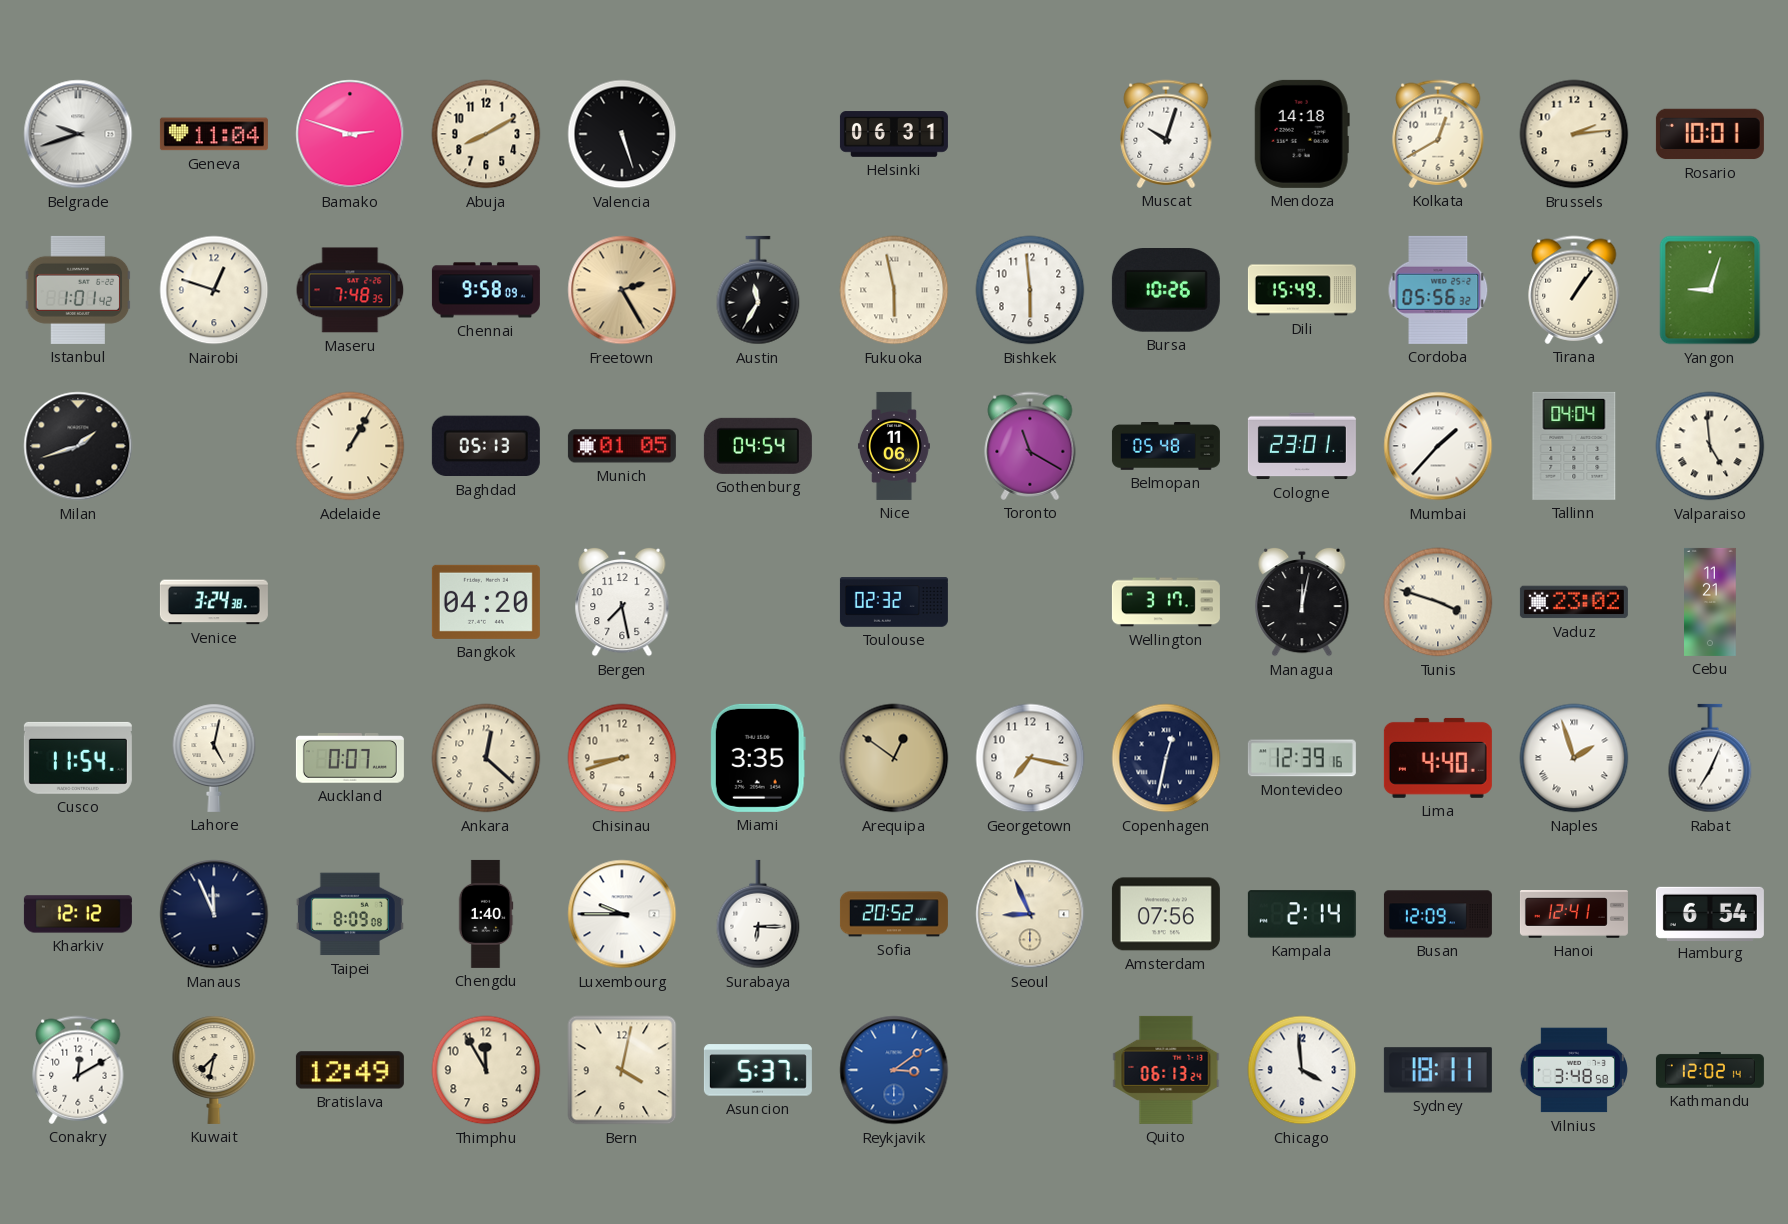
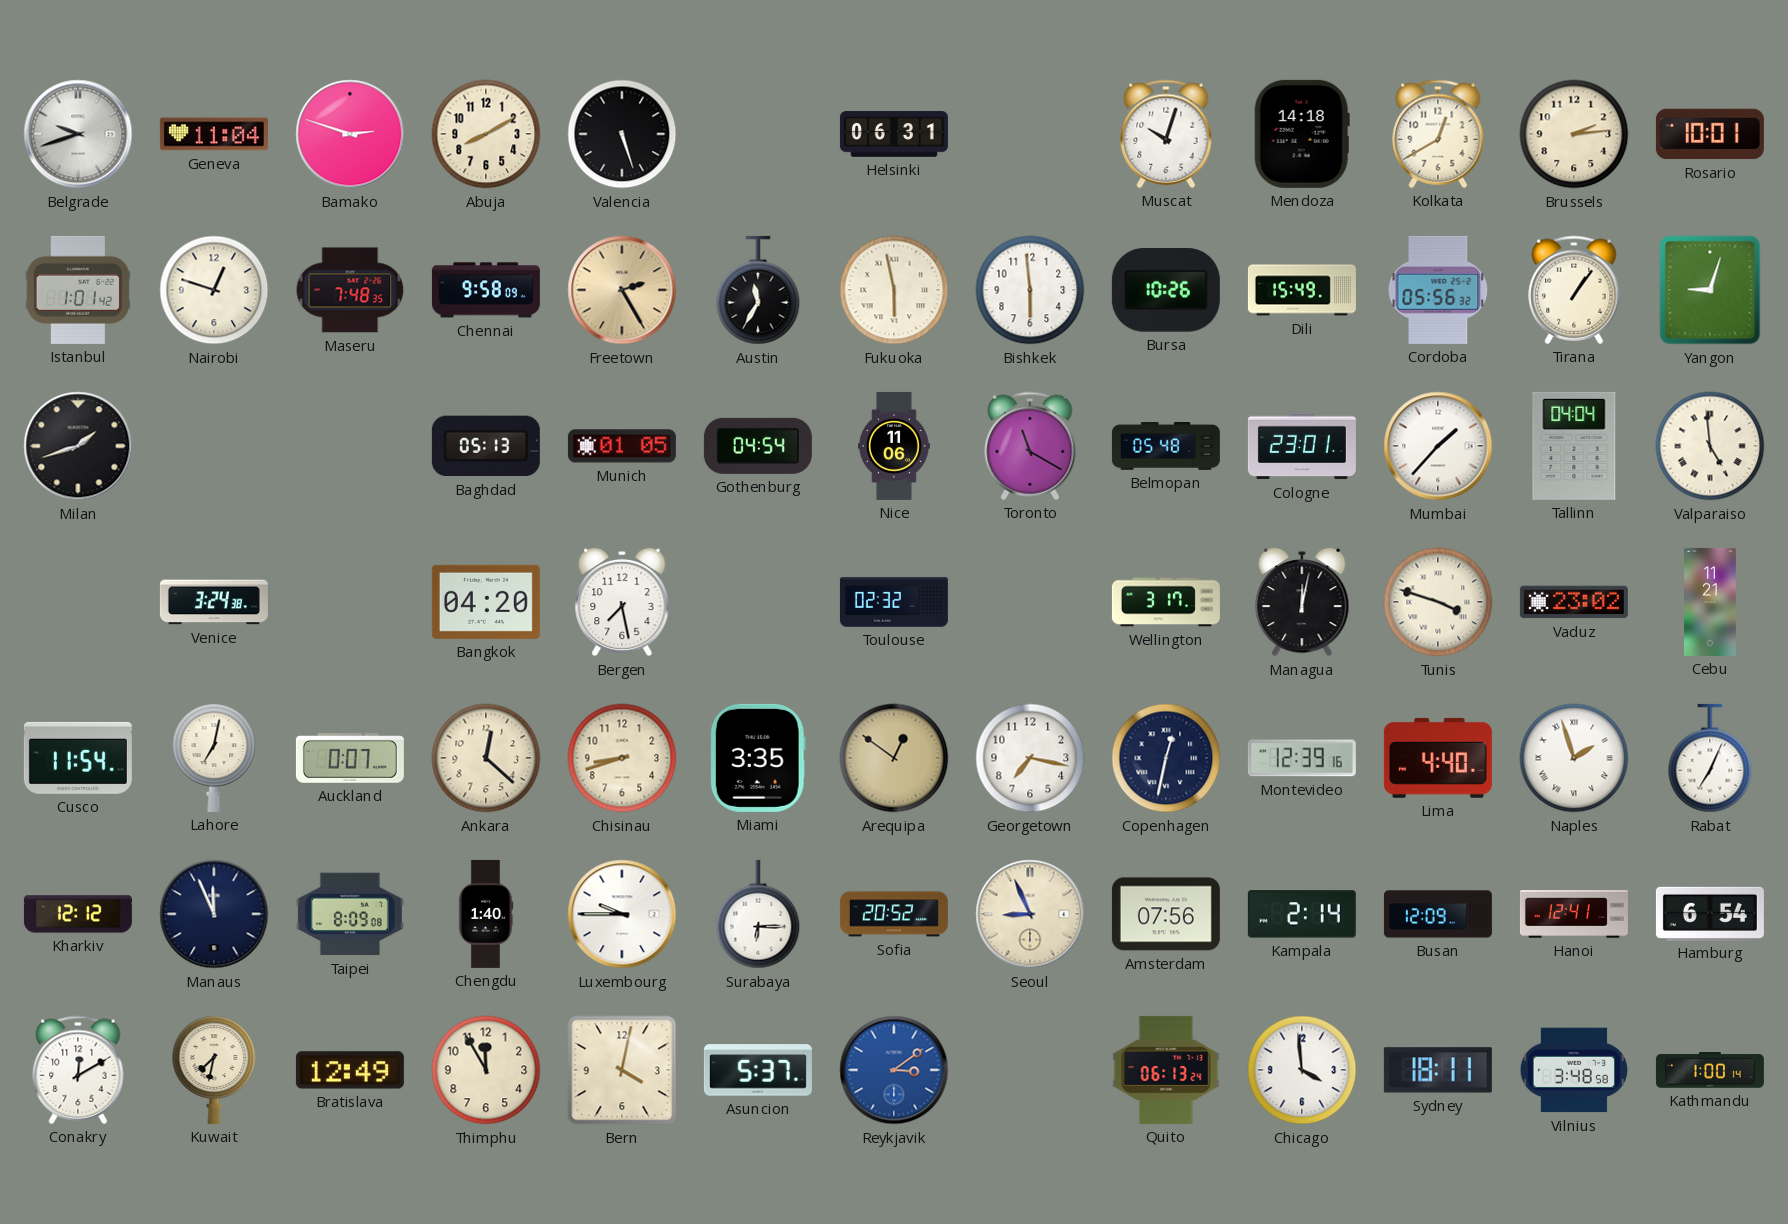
Adelaide: 1:05 -> none (350, 446)
Lahore: 5:02 -> 7:02 (214, 758)
Kathmandu: 12:02 -> 1:00 (1710, 1070)
